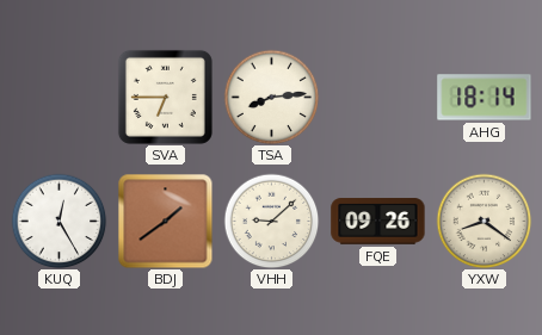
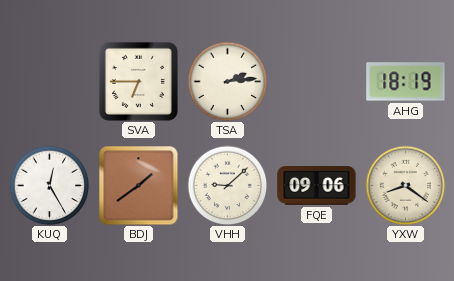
TSA: 8:14 -> 2:14 (227, 81)
AHG: 18:14 -> 18:19 (406, 82)
FQE: 09:26 -> 09:06 (317, 186)
